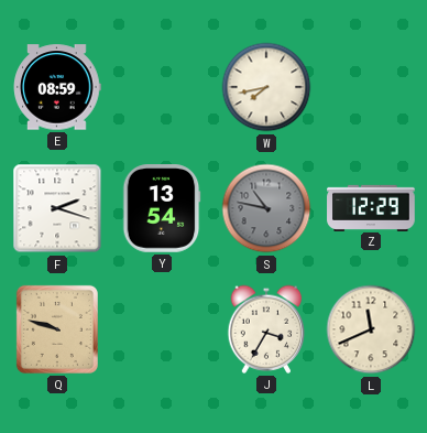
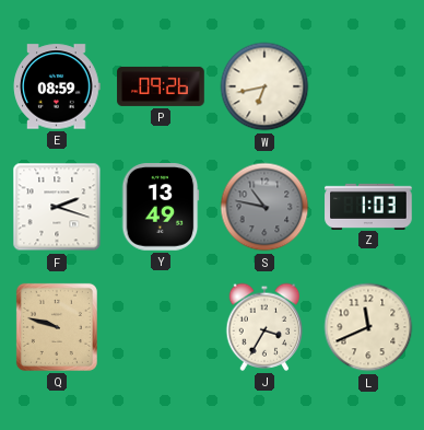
P: none -> 09:26 (161, 86)
W: 7:43 -> 6:43 (264, 86)
Y: 13:54 -> 13:49 (161, 207)
Z: 12:29 -> 1:03 (368, 206)
